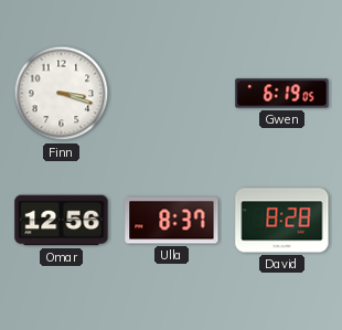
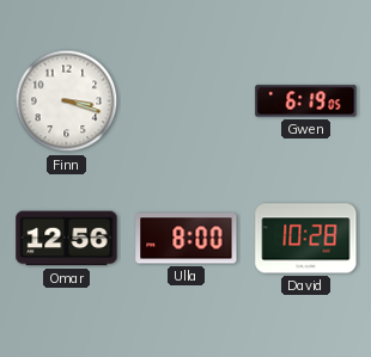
Ulla: 8:37 -> 8:00 (187, 239)
David: 8:28 -> 10:28 (306, 239)
